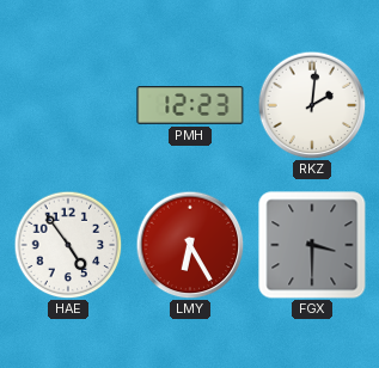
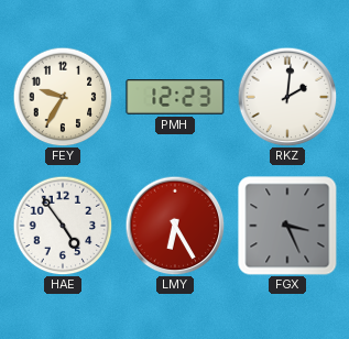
FEY: none -> 9:35 (63, 97)
FGX: 3:30 -> 3:26 (287, 226)
